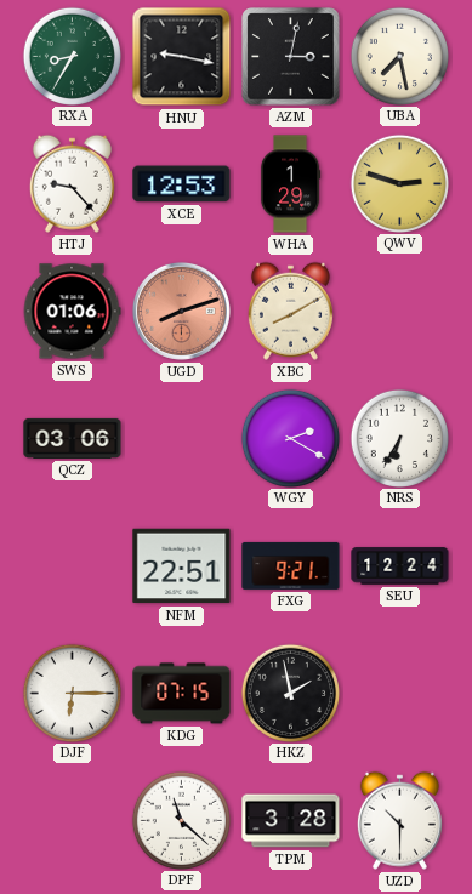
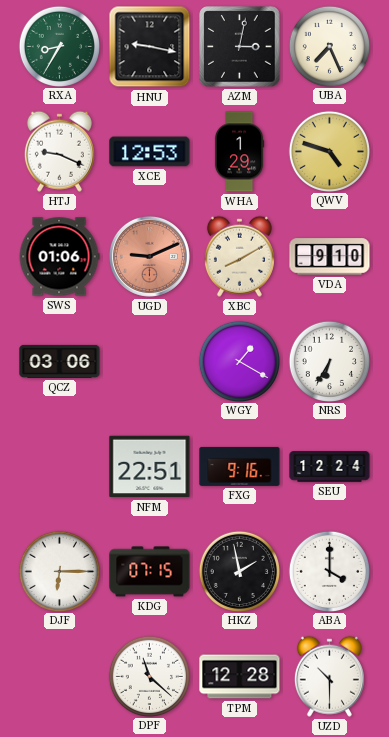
UBA: 7:28 -> 7:26 (329, 46)
HTJ: 9:23 -> 9:19 (59, 151)
QWV: 2:48 -> 4:48 (329, 151)
UGD: 8:12 -> 9:11 (149, 256)
VDA: none -> 9:10 (330, 257)
WGY: 2:20 -> 1:20 (239, 361)
FXG: 9:21 -> 9:16 (240, 466)
ABA: none -> 4:00 (329, 571)
TPM: 3:28 -> 12:28 (240, 677)
